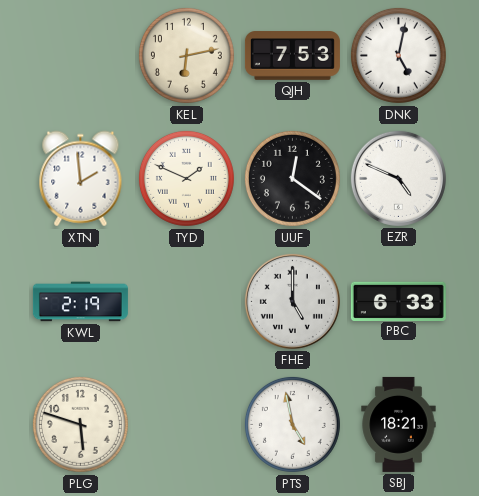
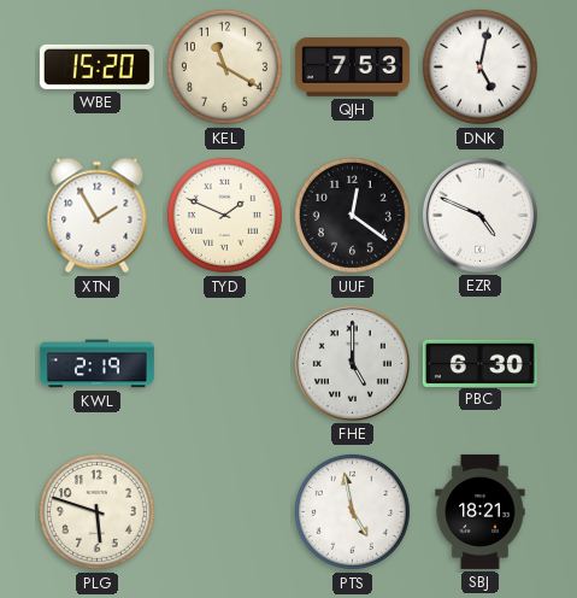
WBE: none -> 15:20 (96, 66)
KEL: 6:13 -> 11:20 (224, 66)
XTN: 1:59 -> 1:55 (98, 216)
PBC: 6:33 -> 6:30 (479, 363)
